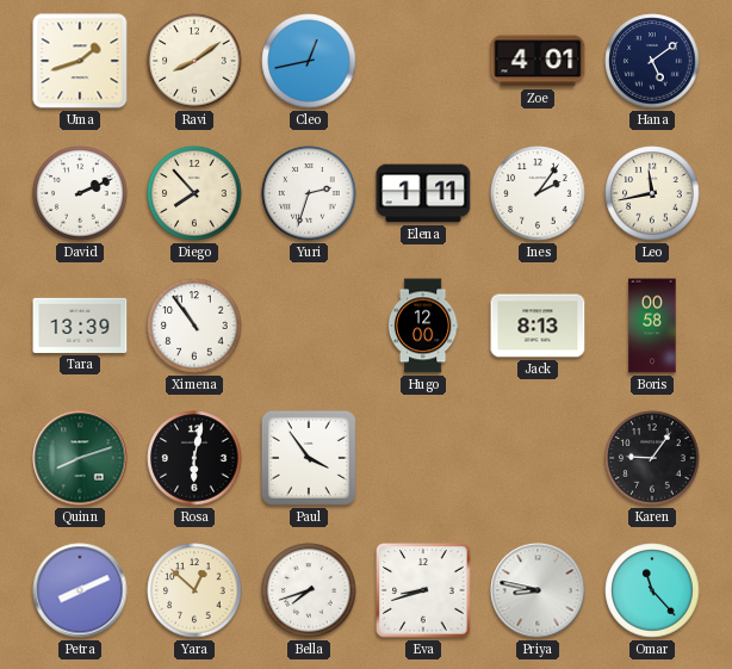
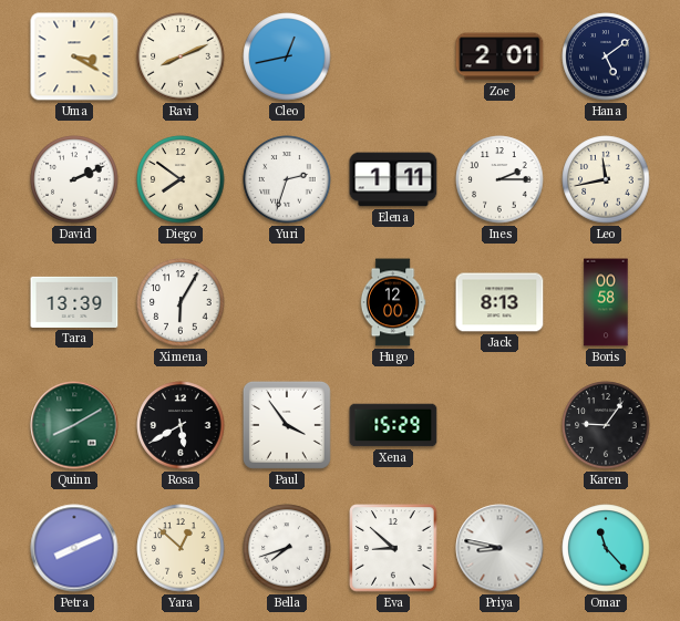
Uma: 1:42 -> 3:20 (74, 56)
Ravi: 8:09 -> 8:11 (181, 56)
Zoe: 4:01 -> 2:01 (499, 56)
Diego: 7:53 -> 7:51 (181, 179)
Ines: 2:06 -> 2:15 (499, 179)
Ximena: 10:54 -> 6:05 (181, 302)
Quinn: 8:12 -> 8:10 (74, 425)
Rosa: 6:02 -> 5:40 (181, 425)
Xena: none -> 15:29 (393, 425)
Eva: 8:42 -> 8:52 (393, 548)
